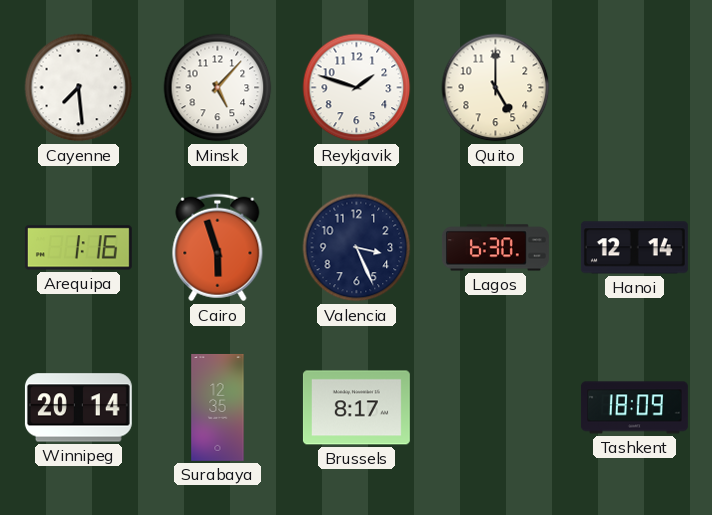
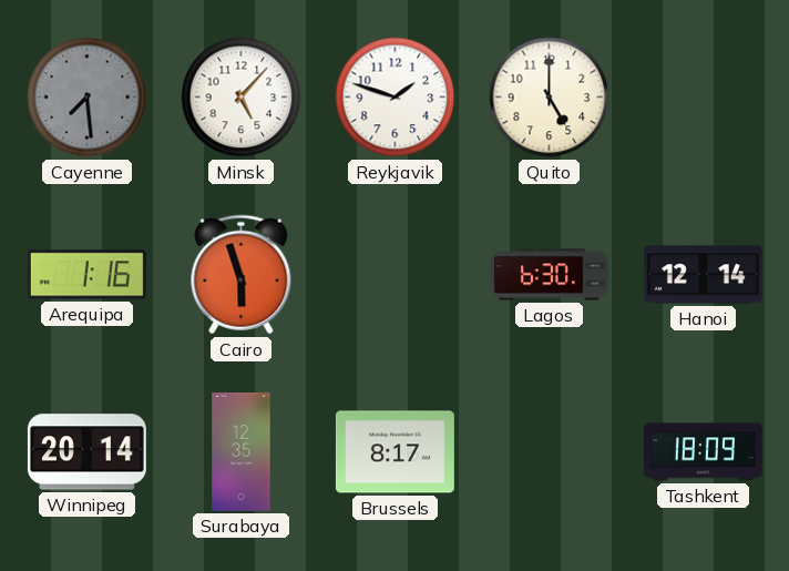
Cayenne dial: white -> grey (88, 98)
Valencia: 3:26 -> none (357, 248)
